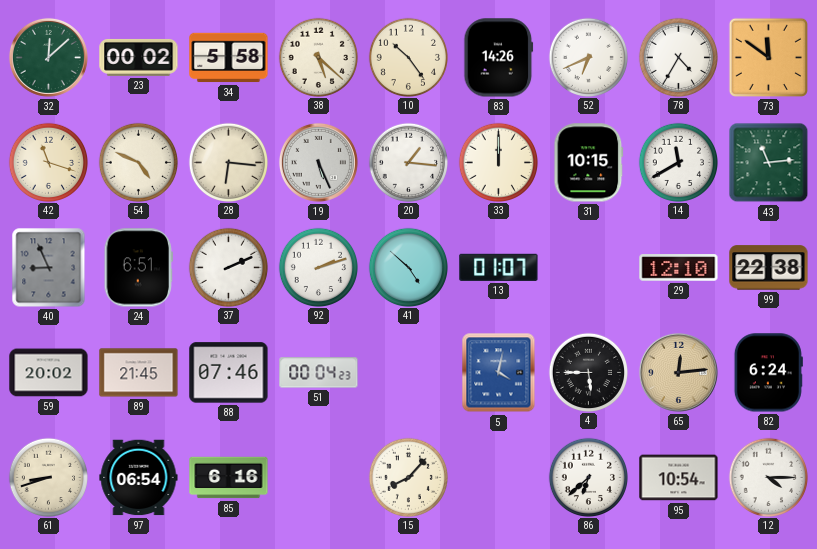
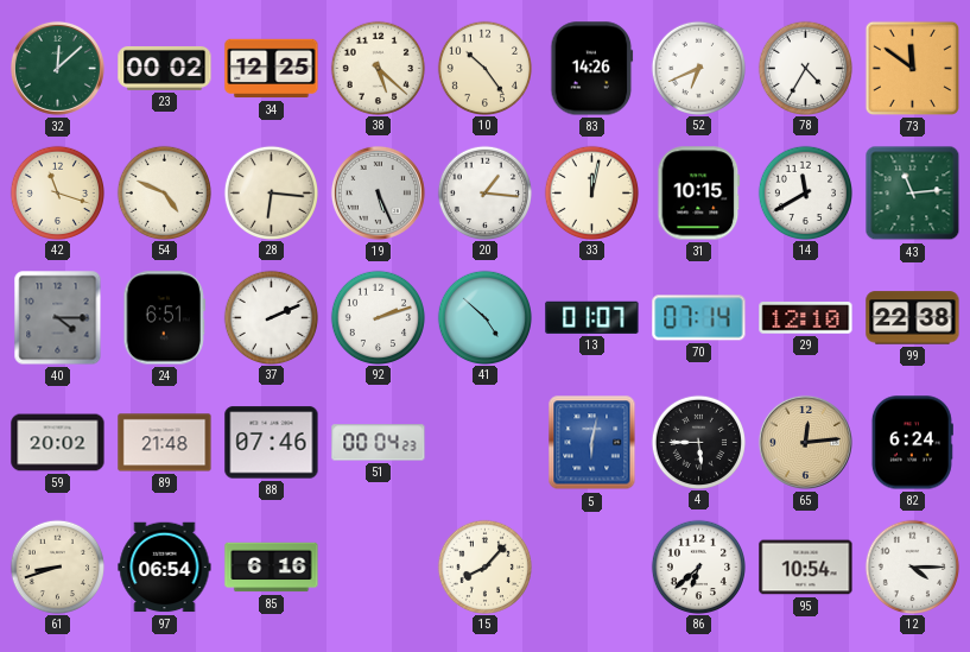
34: 5:58 -> 12:25 (272, 69)
33: 12:00 -> 12:02 (591, 192)
40: 8:56 -> 4:15 (58, 318)
70: none -> 07:14 (699, 318)
89: 21:45 -> 21:48 (165, 443)
5: 4:02 -> 6:02 (592, 443)
